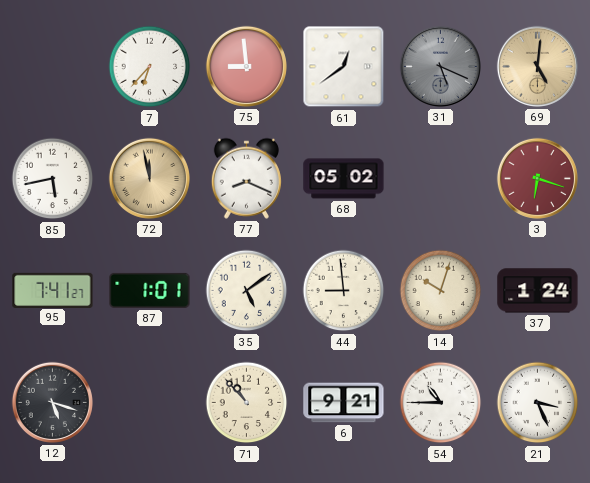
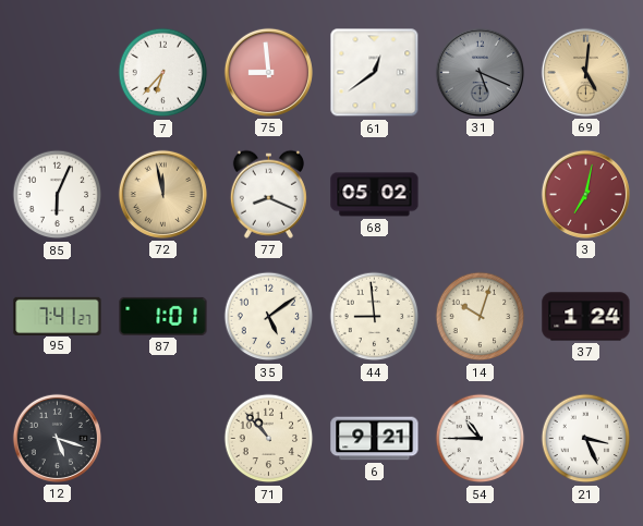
85: 5:43 -> 6:04 (58, 195)
3: 6:18 -> 7:02 (585, 194)
